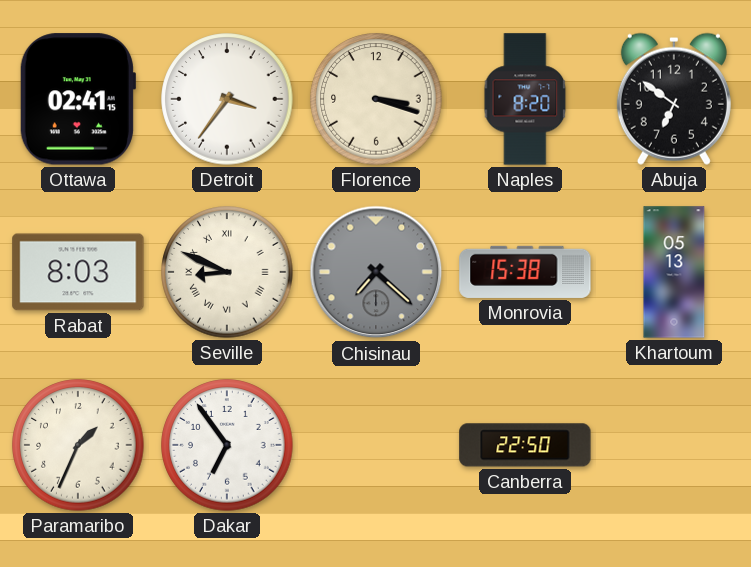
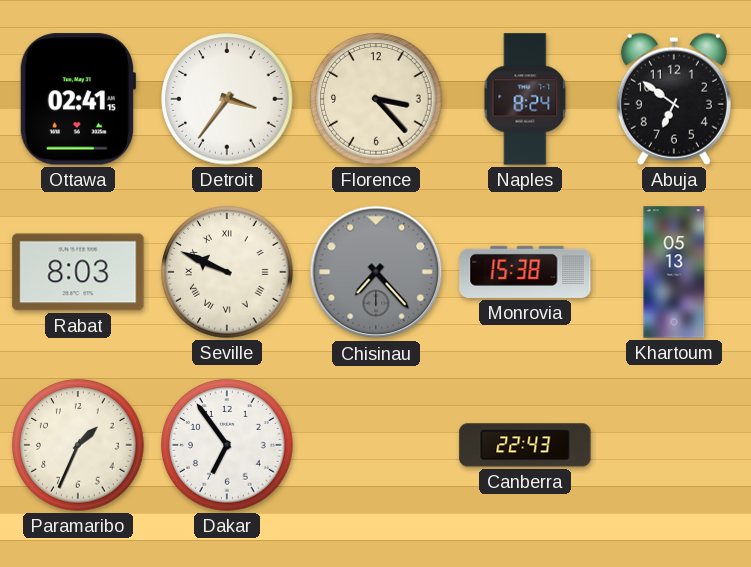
Florence: 3:18 -> 3:23 (376, 99)
Naples: 8:20 -> 8:24 (525, 99)
Seville: 8:49 -> 9:49 (227, 272)
Chisinau: 7:22 -> 7:23 (376, 272)
Canberra: 22:50 -> 22:43 (525, 445)
